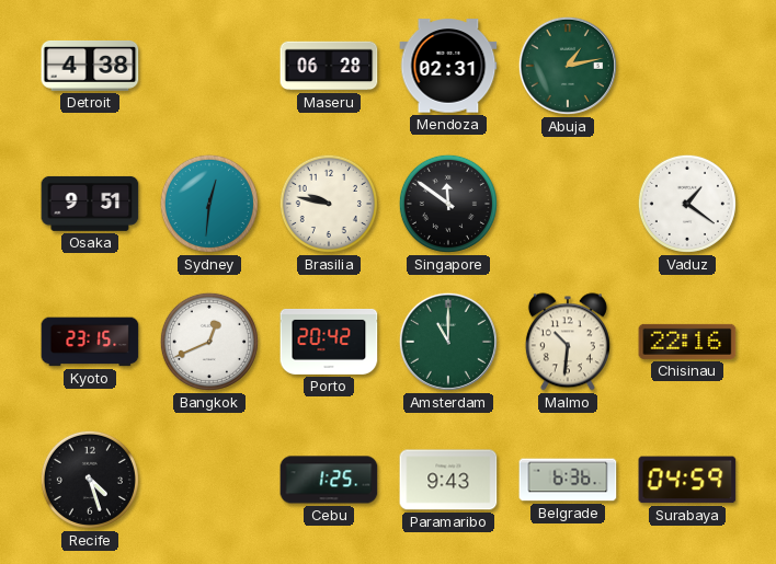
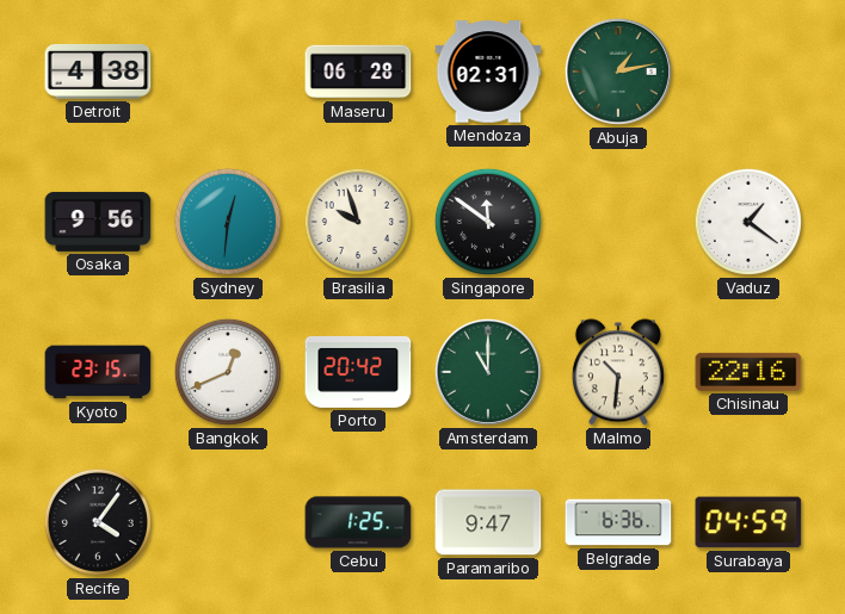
Osaka: 9:51 -> 9:56 (98, 222)
Brasilia: 9:47 -> 9:57 (358, 222)
Recife: 4:27 -> 4:06 (98, 522)
Paramaribo: 9:43 -> 9:47 (488, 522)
